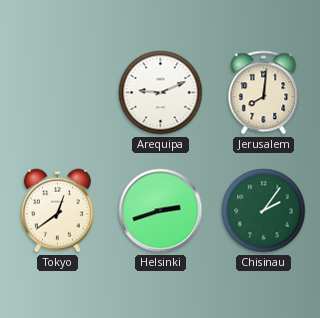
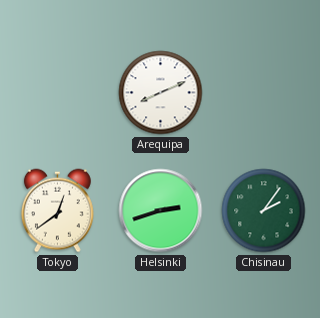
Arequipa: 9:11 -> 8:11 (161, 93)
Jerusalem: 8:01 -> none (264, 93)
